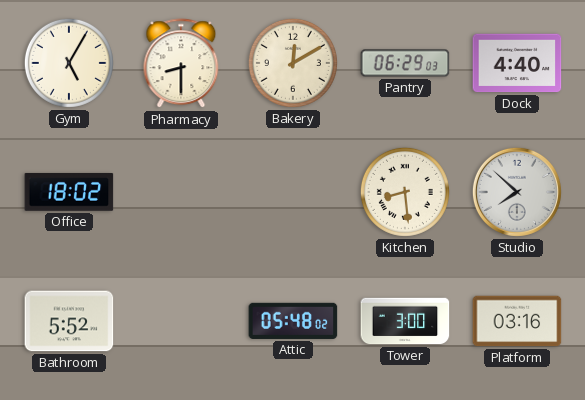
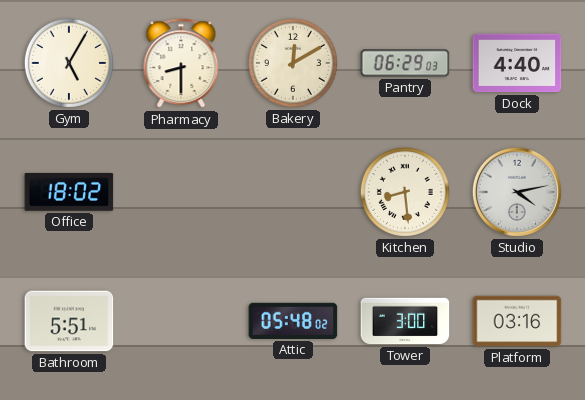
Studio: 7:52 -> 4:13 (517, 192)
Bathroom: 5:52 -> 5:51 (69, 321)
